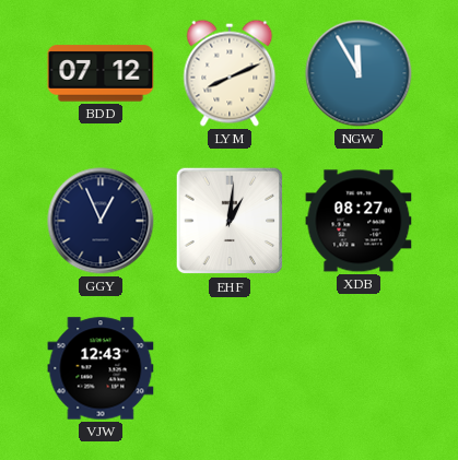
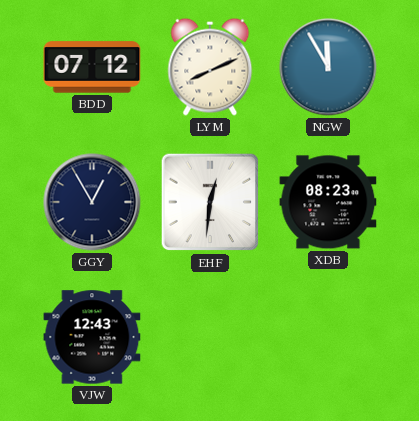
GGY: 12:56 -> 12:55 (92, 202)
EHF: 1:01 -> 12:31 (210, 202)
XDB: 08:27 -> 08:23 (328, 202)
